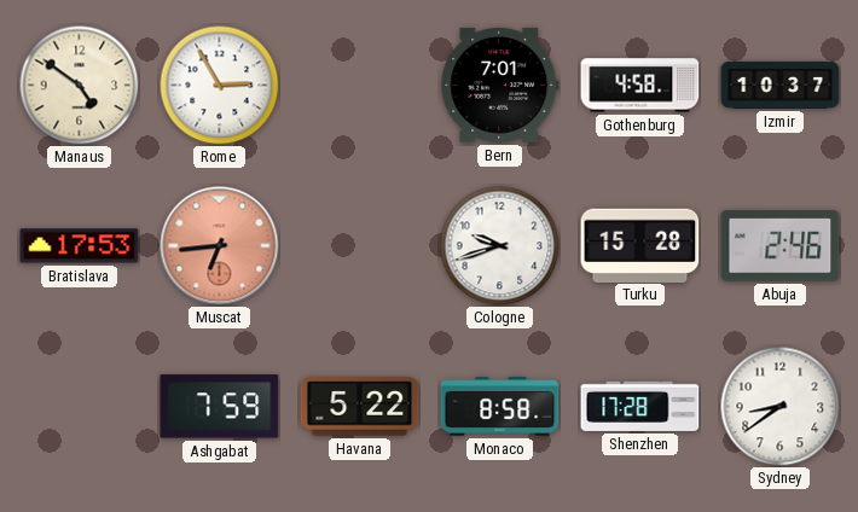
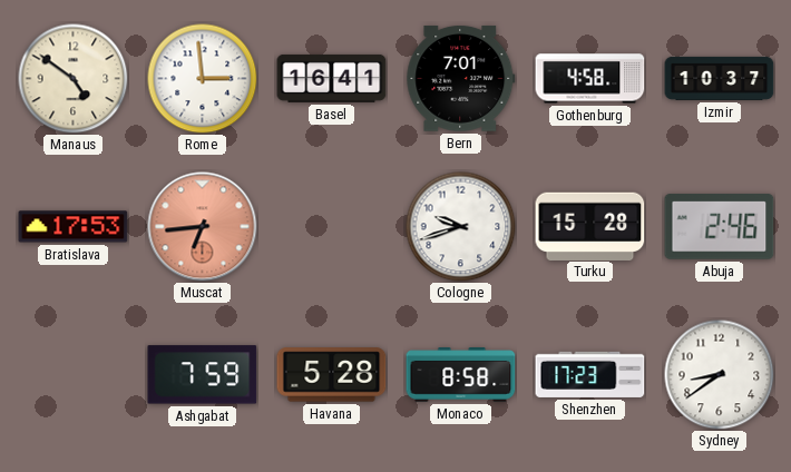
Rome: 2:55 -> 2:59 (203, 79)
Basel: none -> 16:41 (332, 78)
Havana: 5:22 -> 5:28 (332, 375)
Shenzhen: 17:28 -> 17:23 (590, 374)
